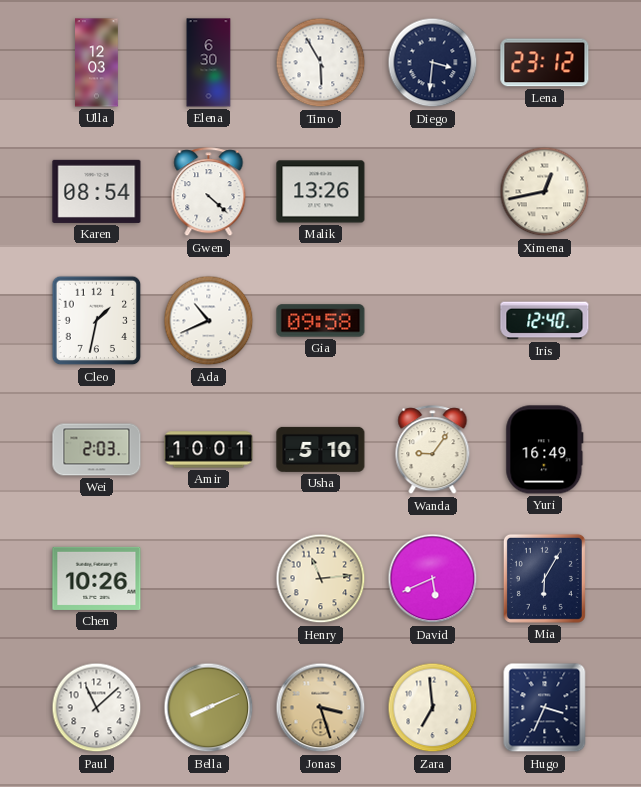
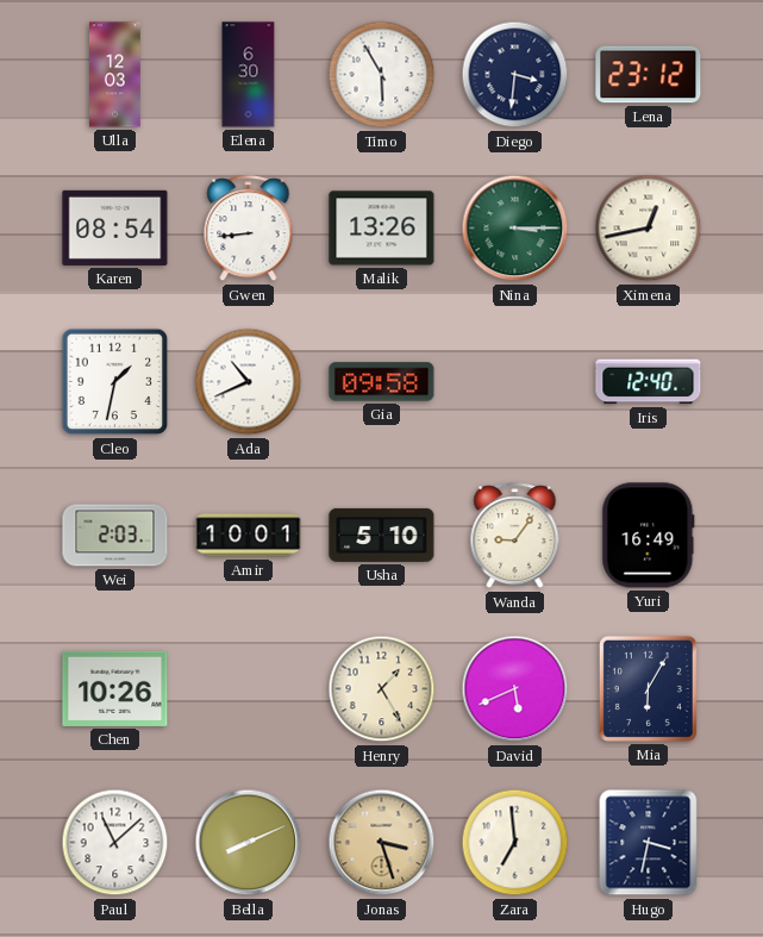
Gwen: 4:22 -> 8:44 (249, 229)
Nina: none -> 3:15 (515, 229)
Henry: 11:14 -> 1:25 (382, 689)
Hugo: 3:34 -> 3:32 (649, 843)
